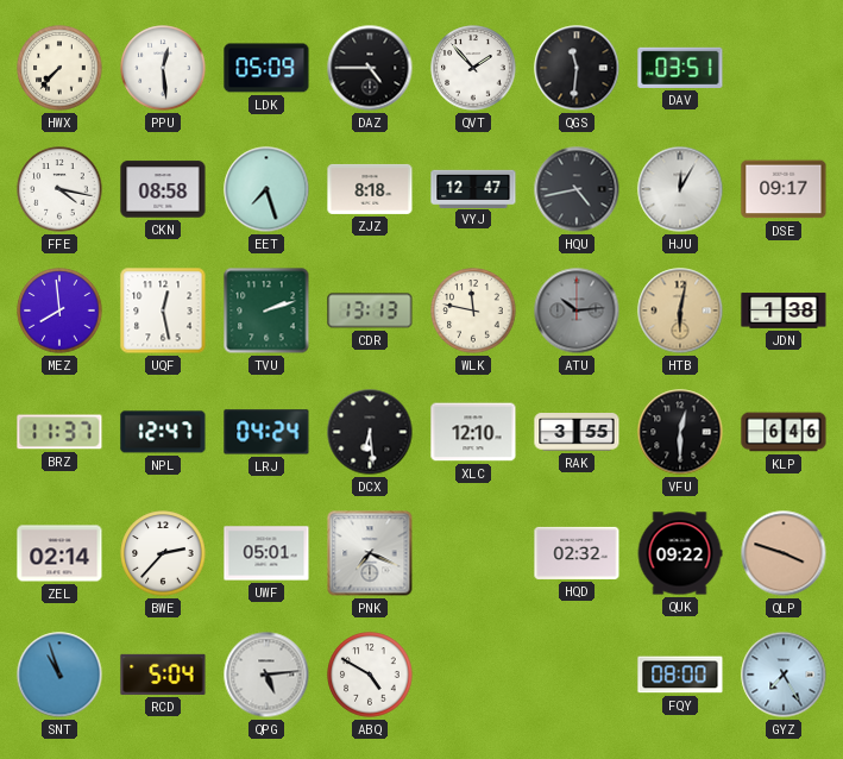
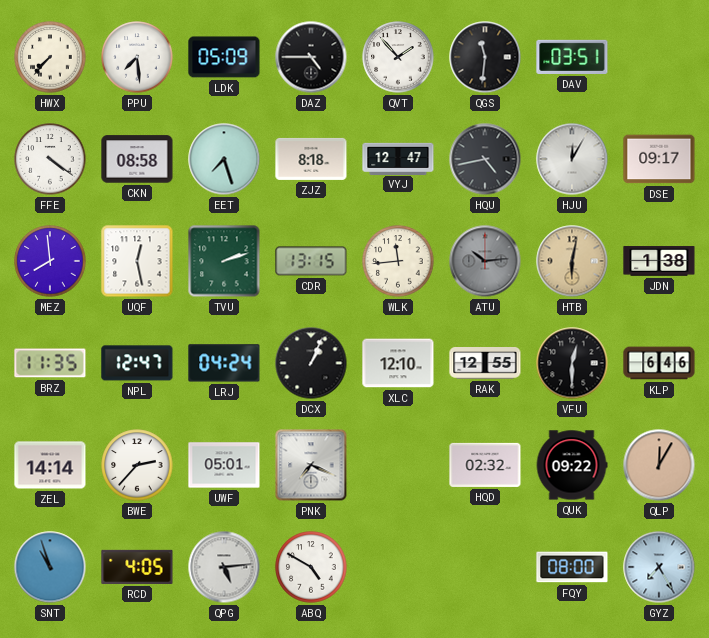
PPU: 12:29 -> 7:29 (137, 57)
FFE: 4:17 -> 4:21 (50, 159)
CDR: 13:13 -> 13:15 (311, 261)
WLK: 11:47 -> 11:44 (398, 261)
BRZ: 11:37 -> 11:35 (50, 363)
DCX: 6:29 -> 1:04 (311, 363)
RAK: 3:55 -> 12:55 (485, 364)
ZEL: 02:14 -> 14:14 (50, 465)
QLP: 3:48 -> 12:05 (659, 465)
RCD: 5:04 -> 4:05 (137, 567)
